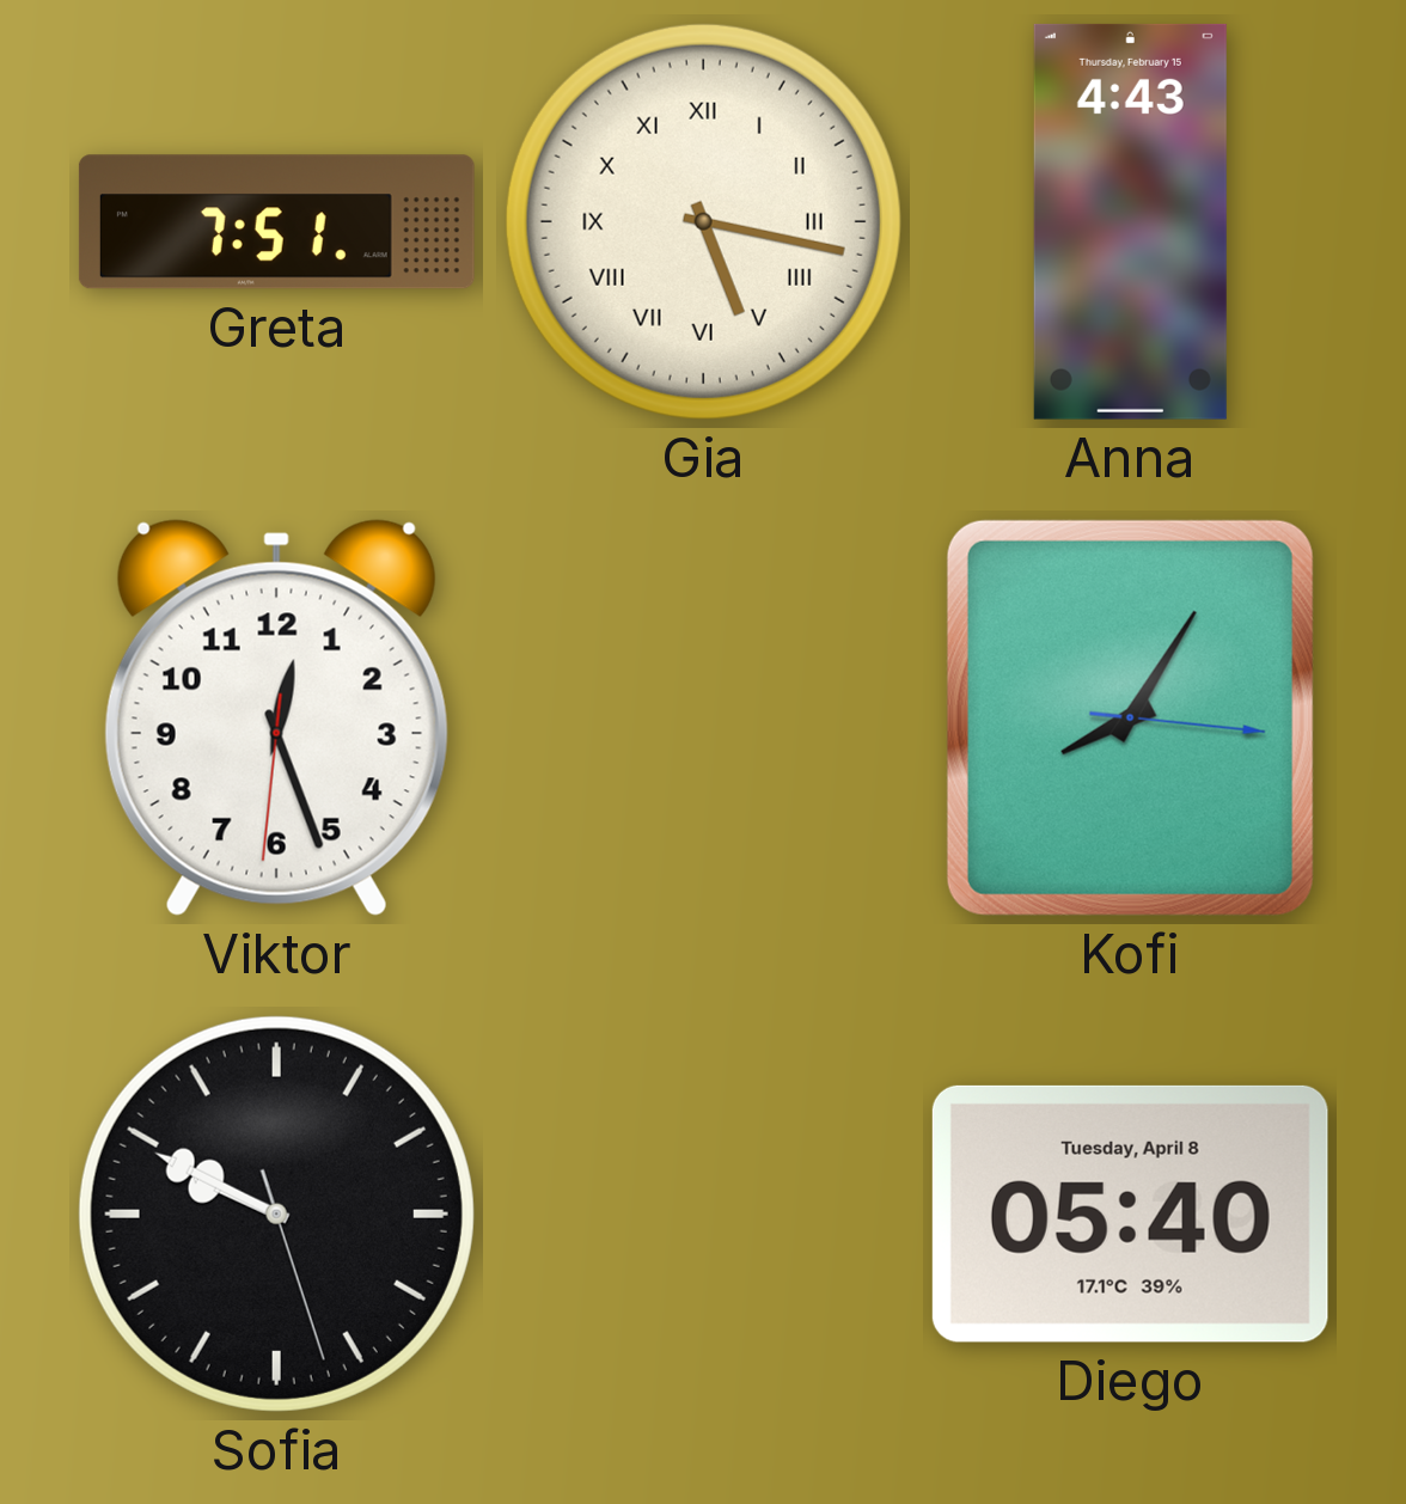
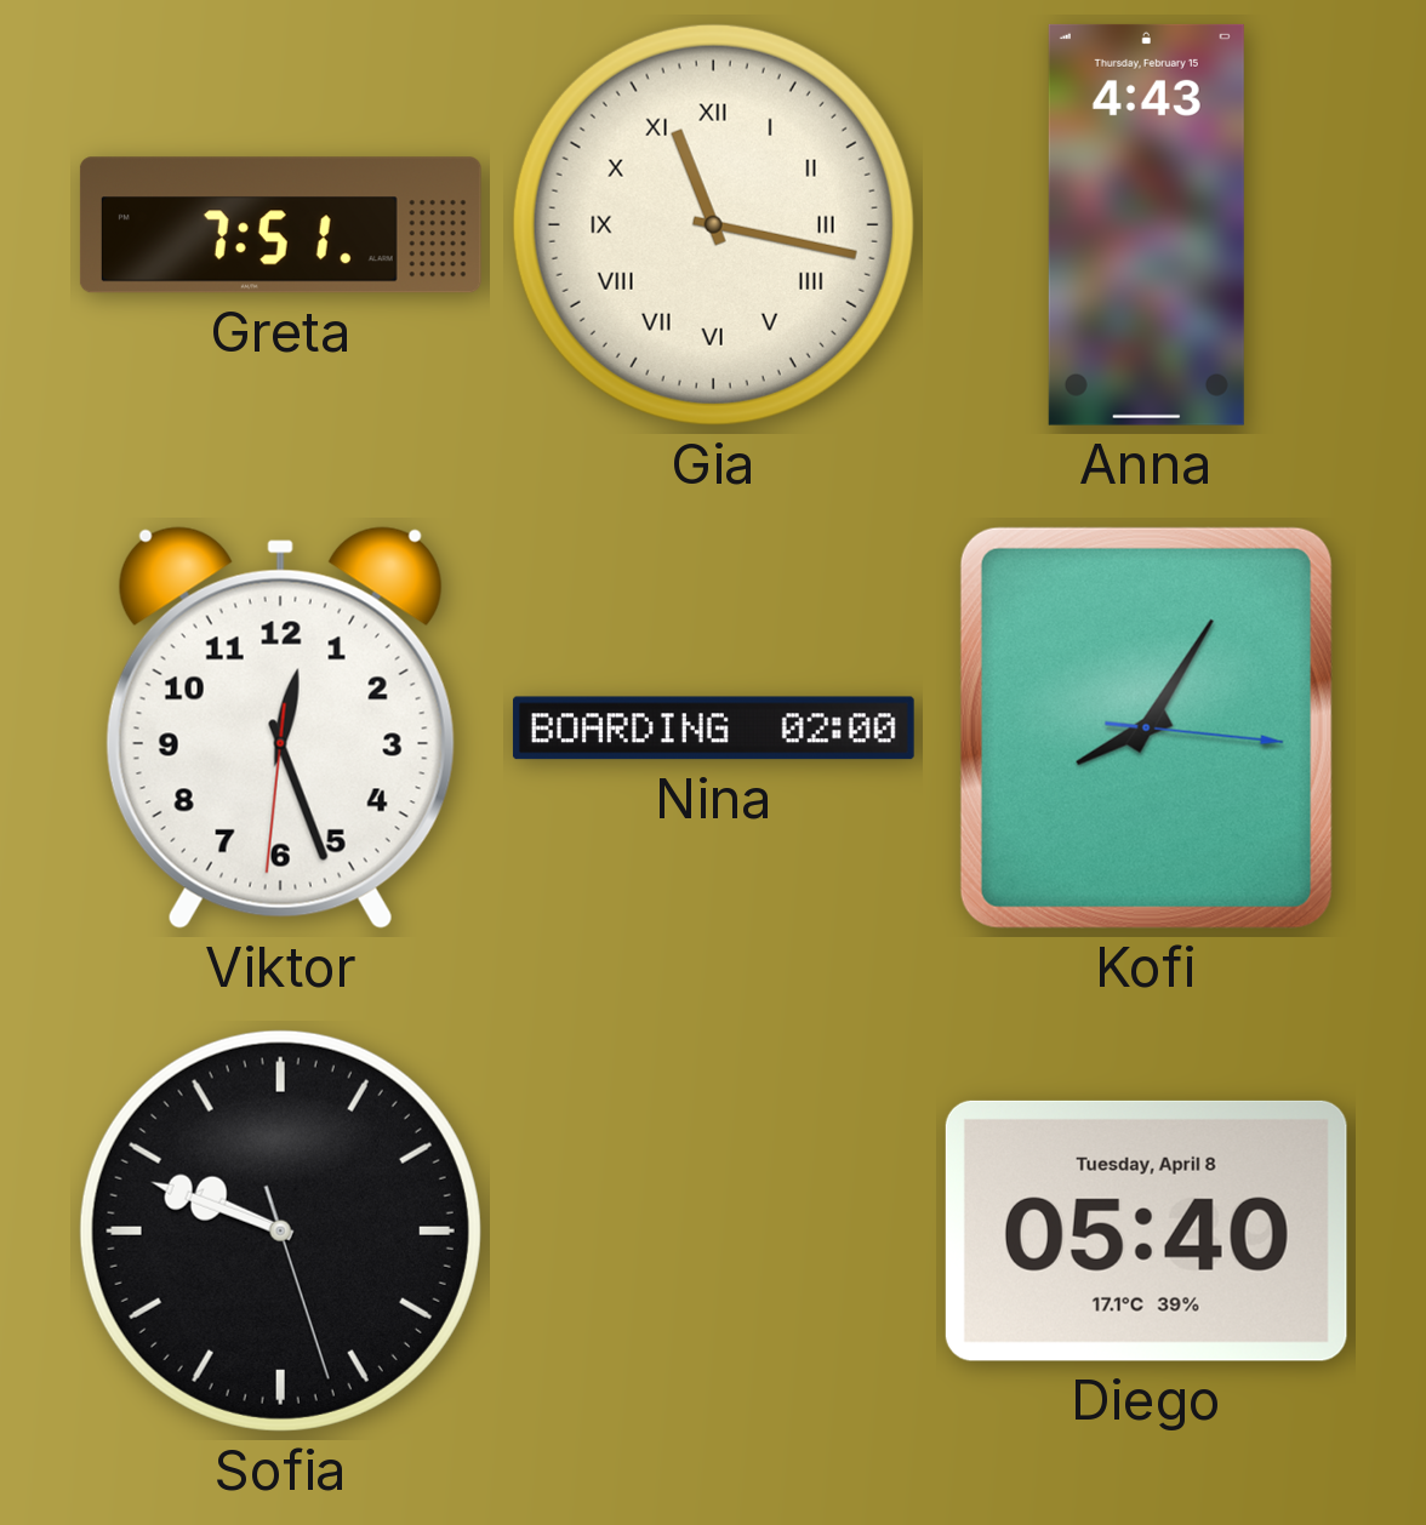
Gia: 5:17 -> 11:17 (713, 224)
Nina: none -> 02:00 (713, 729)
Sofia: 9:49 -> 9:48 (280, 1230)
